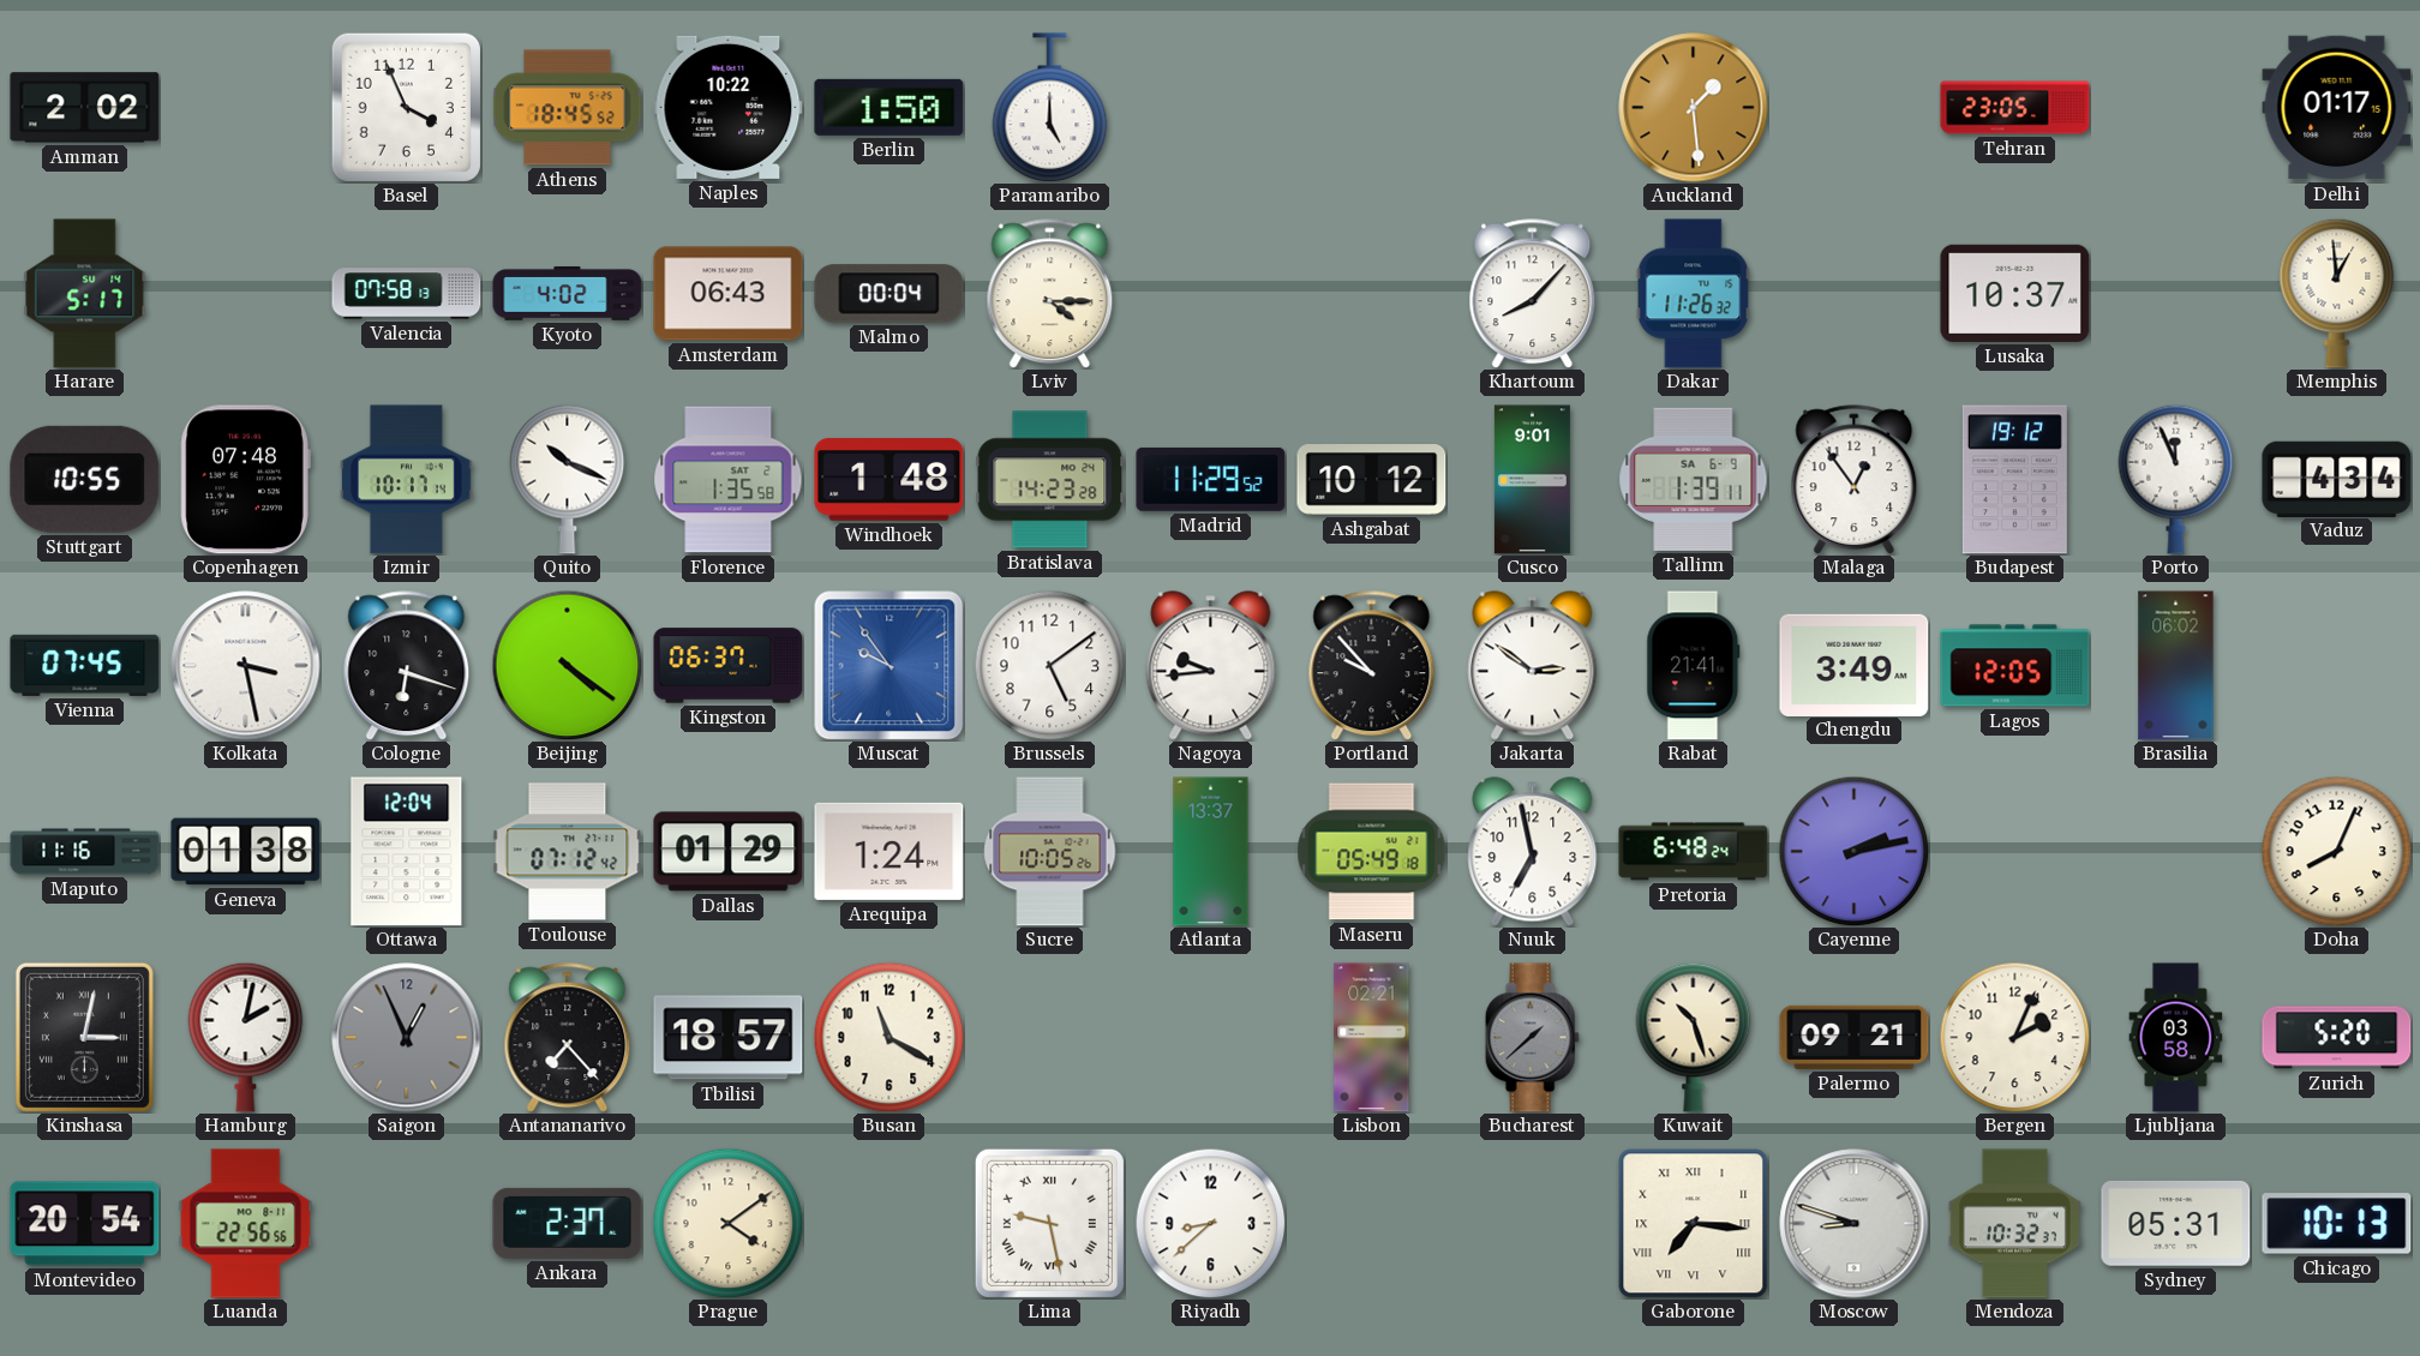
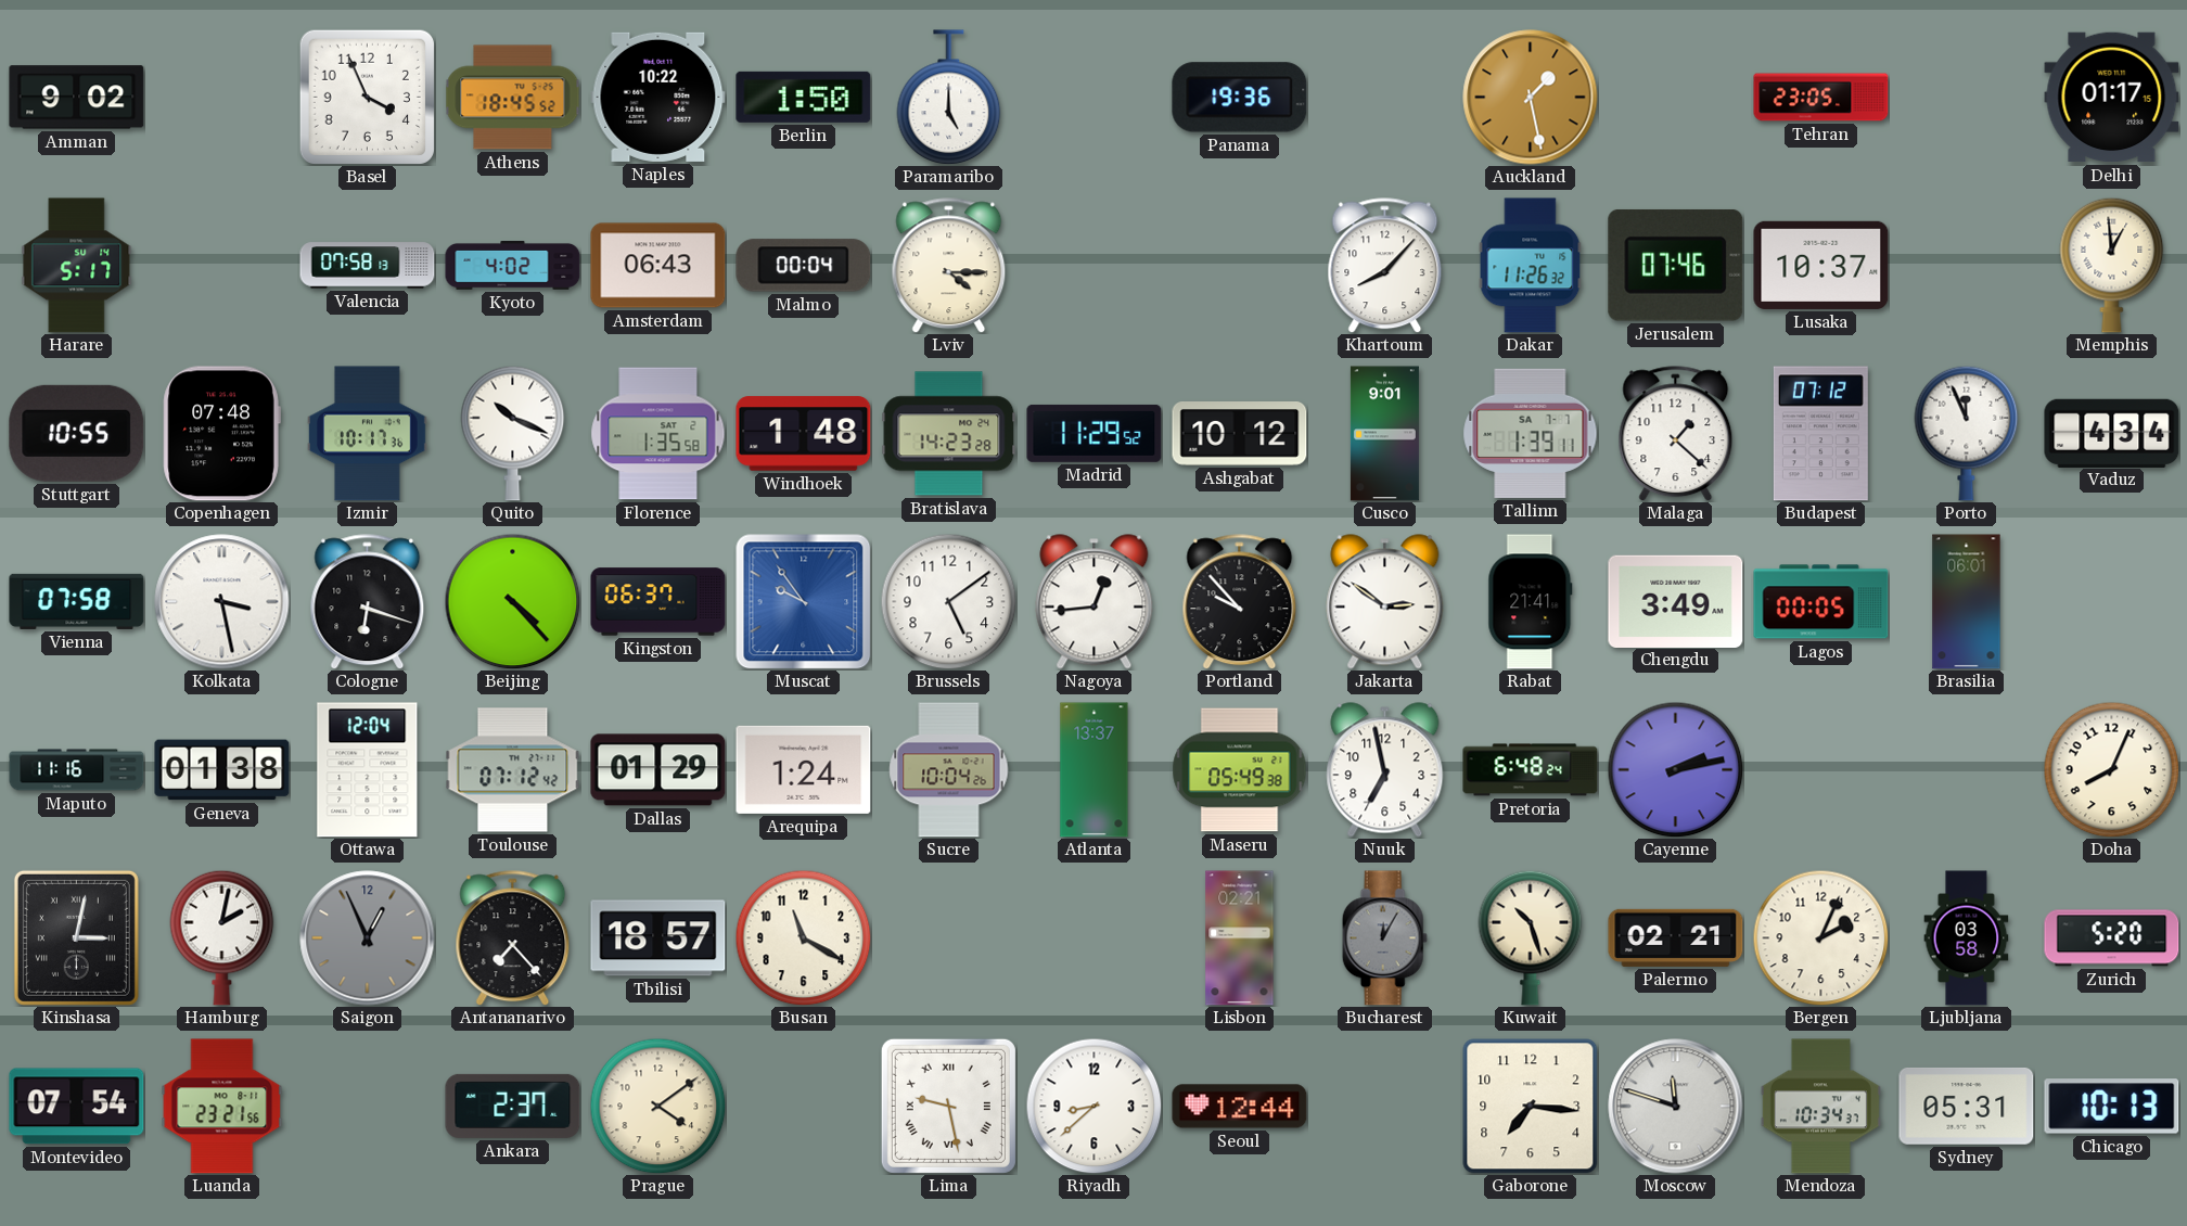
Amman: 2:02 -> 9:02 (77, 98)
Panama: none -> 19:36 (1240, 98)
Auckland: 1:29 -> 1:28 (1531, 98)
Jerusalem: none -> 07:46 (1676, 265)
Izmir: 10:17:14 -> 10:17:36 (368, 434)
Tallinn date: SA 6-9 -> SA 7-7 (1531, 433)
Malaga: 12:54 -> 1:22 (1676, 434)
Budapest: 19:12 -> 07:12 (1820, 434)
Vienna: 07:45 -> 07:58 (77, 601)
Beijing: 4:21 -> 4:23 (512, 601)
Nagoya: 9:44 -> 12:44 (1095, 602)
Lagos: 12:05 -> 00:05 (1821, 602)
Brasilia: 06:02 -> 06:01 (1967, 602)
Sucre: 10:05 -> 10:04 (949, 770)
Maseru: 05:49:18 -> 05:49:38 (1240, 770)
Bucharest: 1:38 -> 12:05 (1384, 938)
Palermo: 09:21 -> 02:21 (1676, 937)
Montevideo: 20:54 -> 07:54 (77, 1107)
Luanda: 22:56 -> 23:21 (222, 1107)
Seoul: none -> 12:44 (1240, 1107)
Gaborone numerals: Roman -> Arabic (1531, 1107)
Moscow: 8:48 -> 11:48 (1676, 1107)
Mendoza: 10:32 -> 10:34 (1820, 1107)
